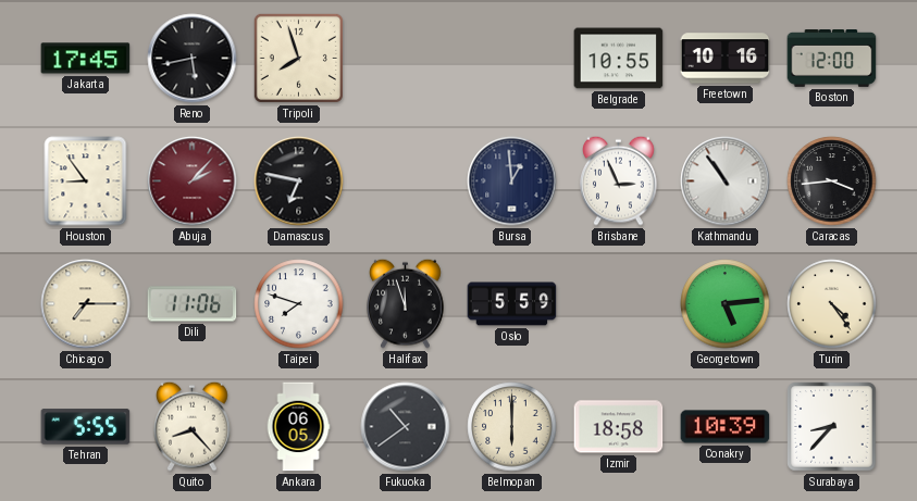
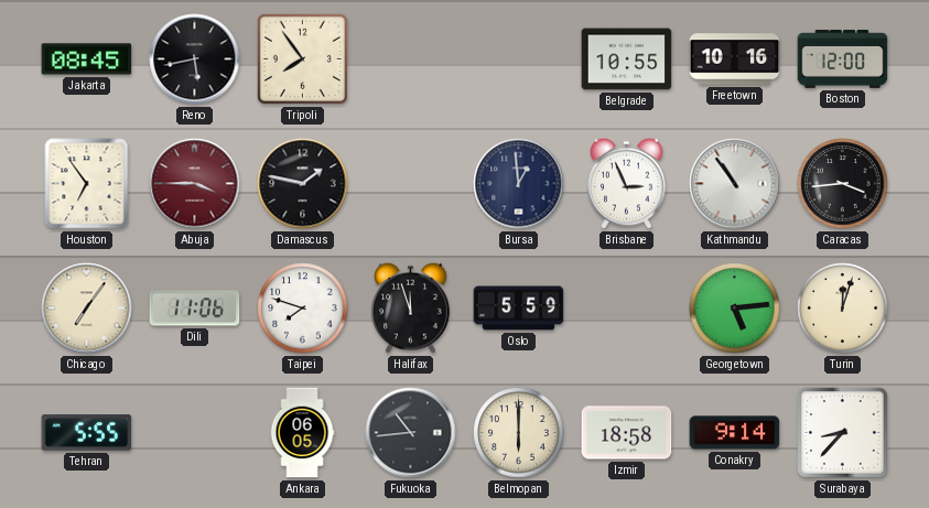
Jakarta: 17:45 -> 08:45 (87, 60)
Tripoli: 7:57 -> 7:54 (302, 58)
Houston: 8:54 -> 6:54 (87, 184)
Abuja: 2:07 -> 3:45 (195, 184)
Damascus: 6:47 -> 1:47 (303, 184)
Chicago: 7:15 -> 7:06 (87, 309)
Turin: 4:24 -> 12:03 (843, 309)
Quito: 8:23 -> none (193, 426)
Fukuoka: 10:39 -> 10:44 (411, 433)
Conakry: 10:39 -> 9:14 (735, 433)
